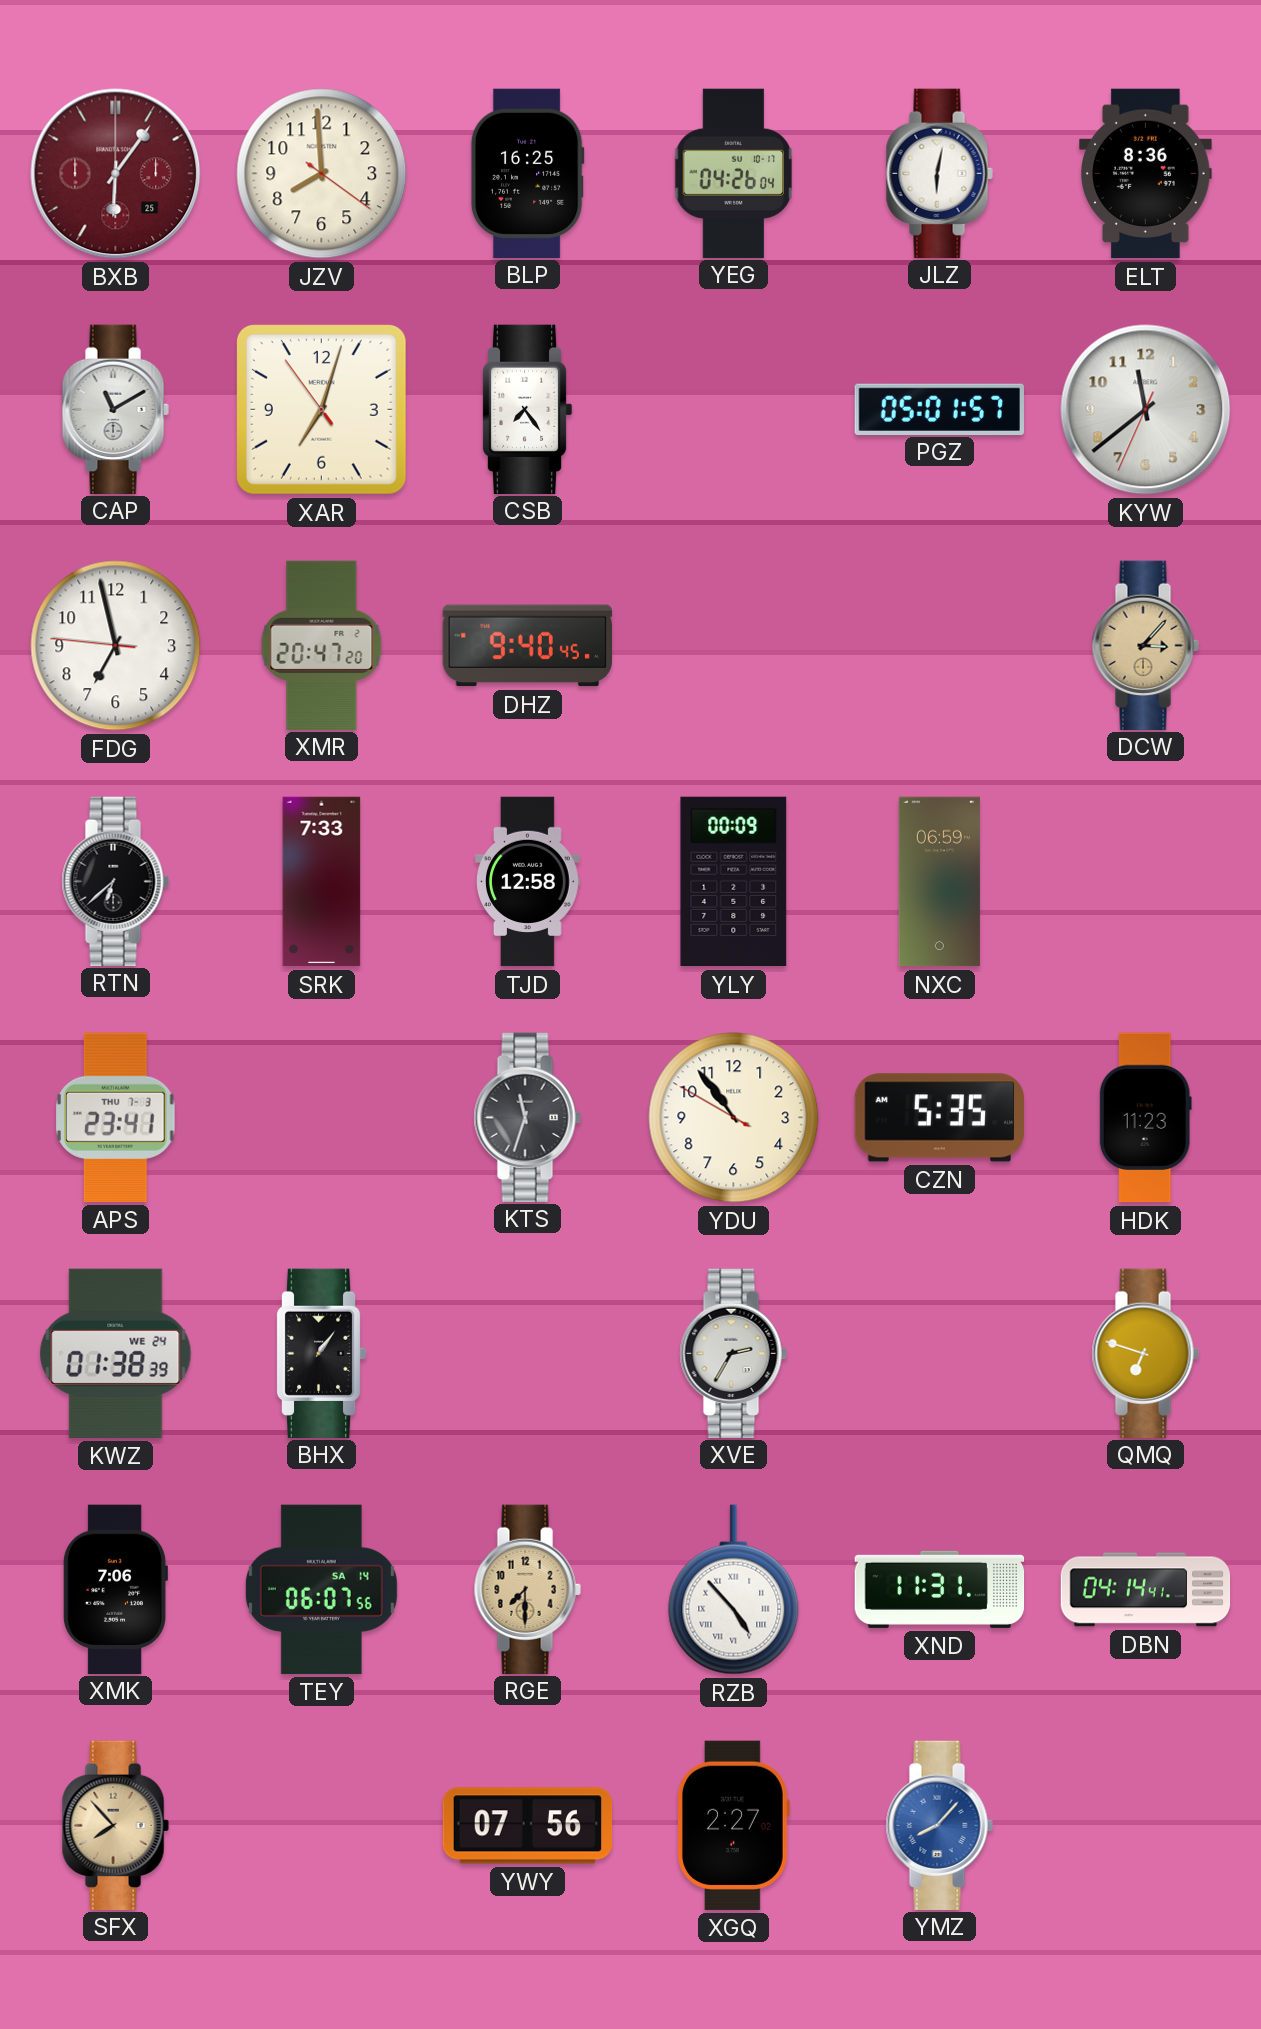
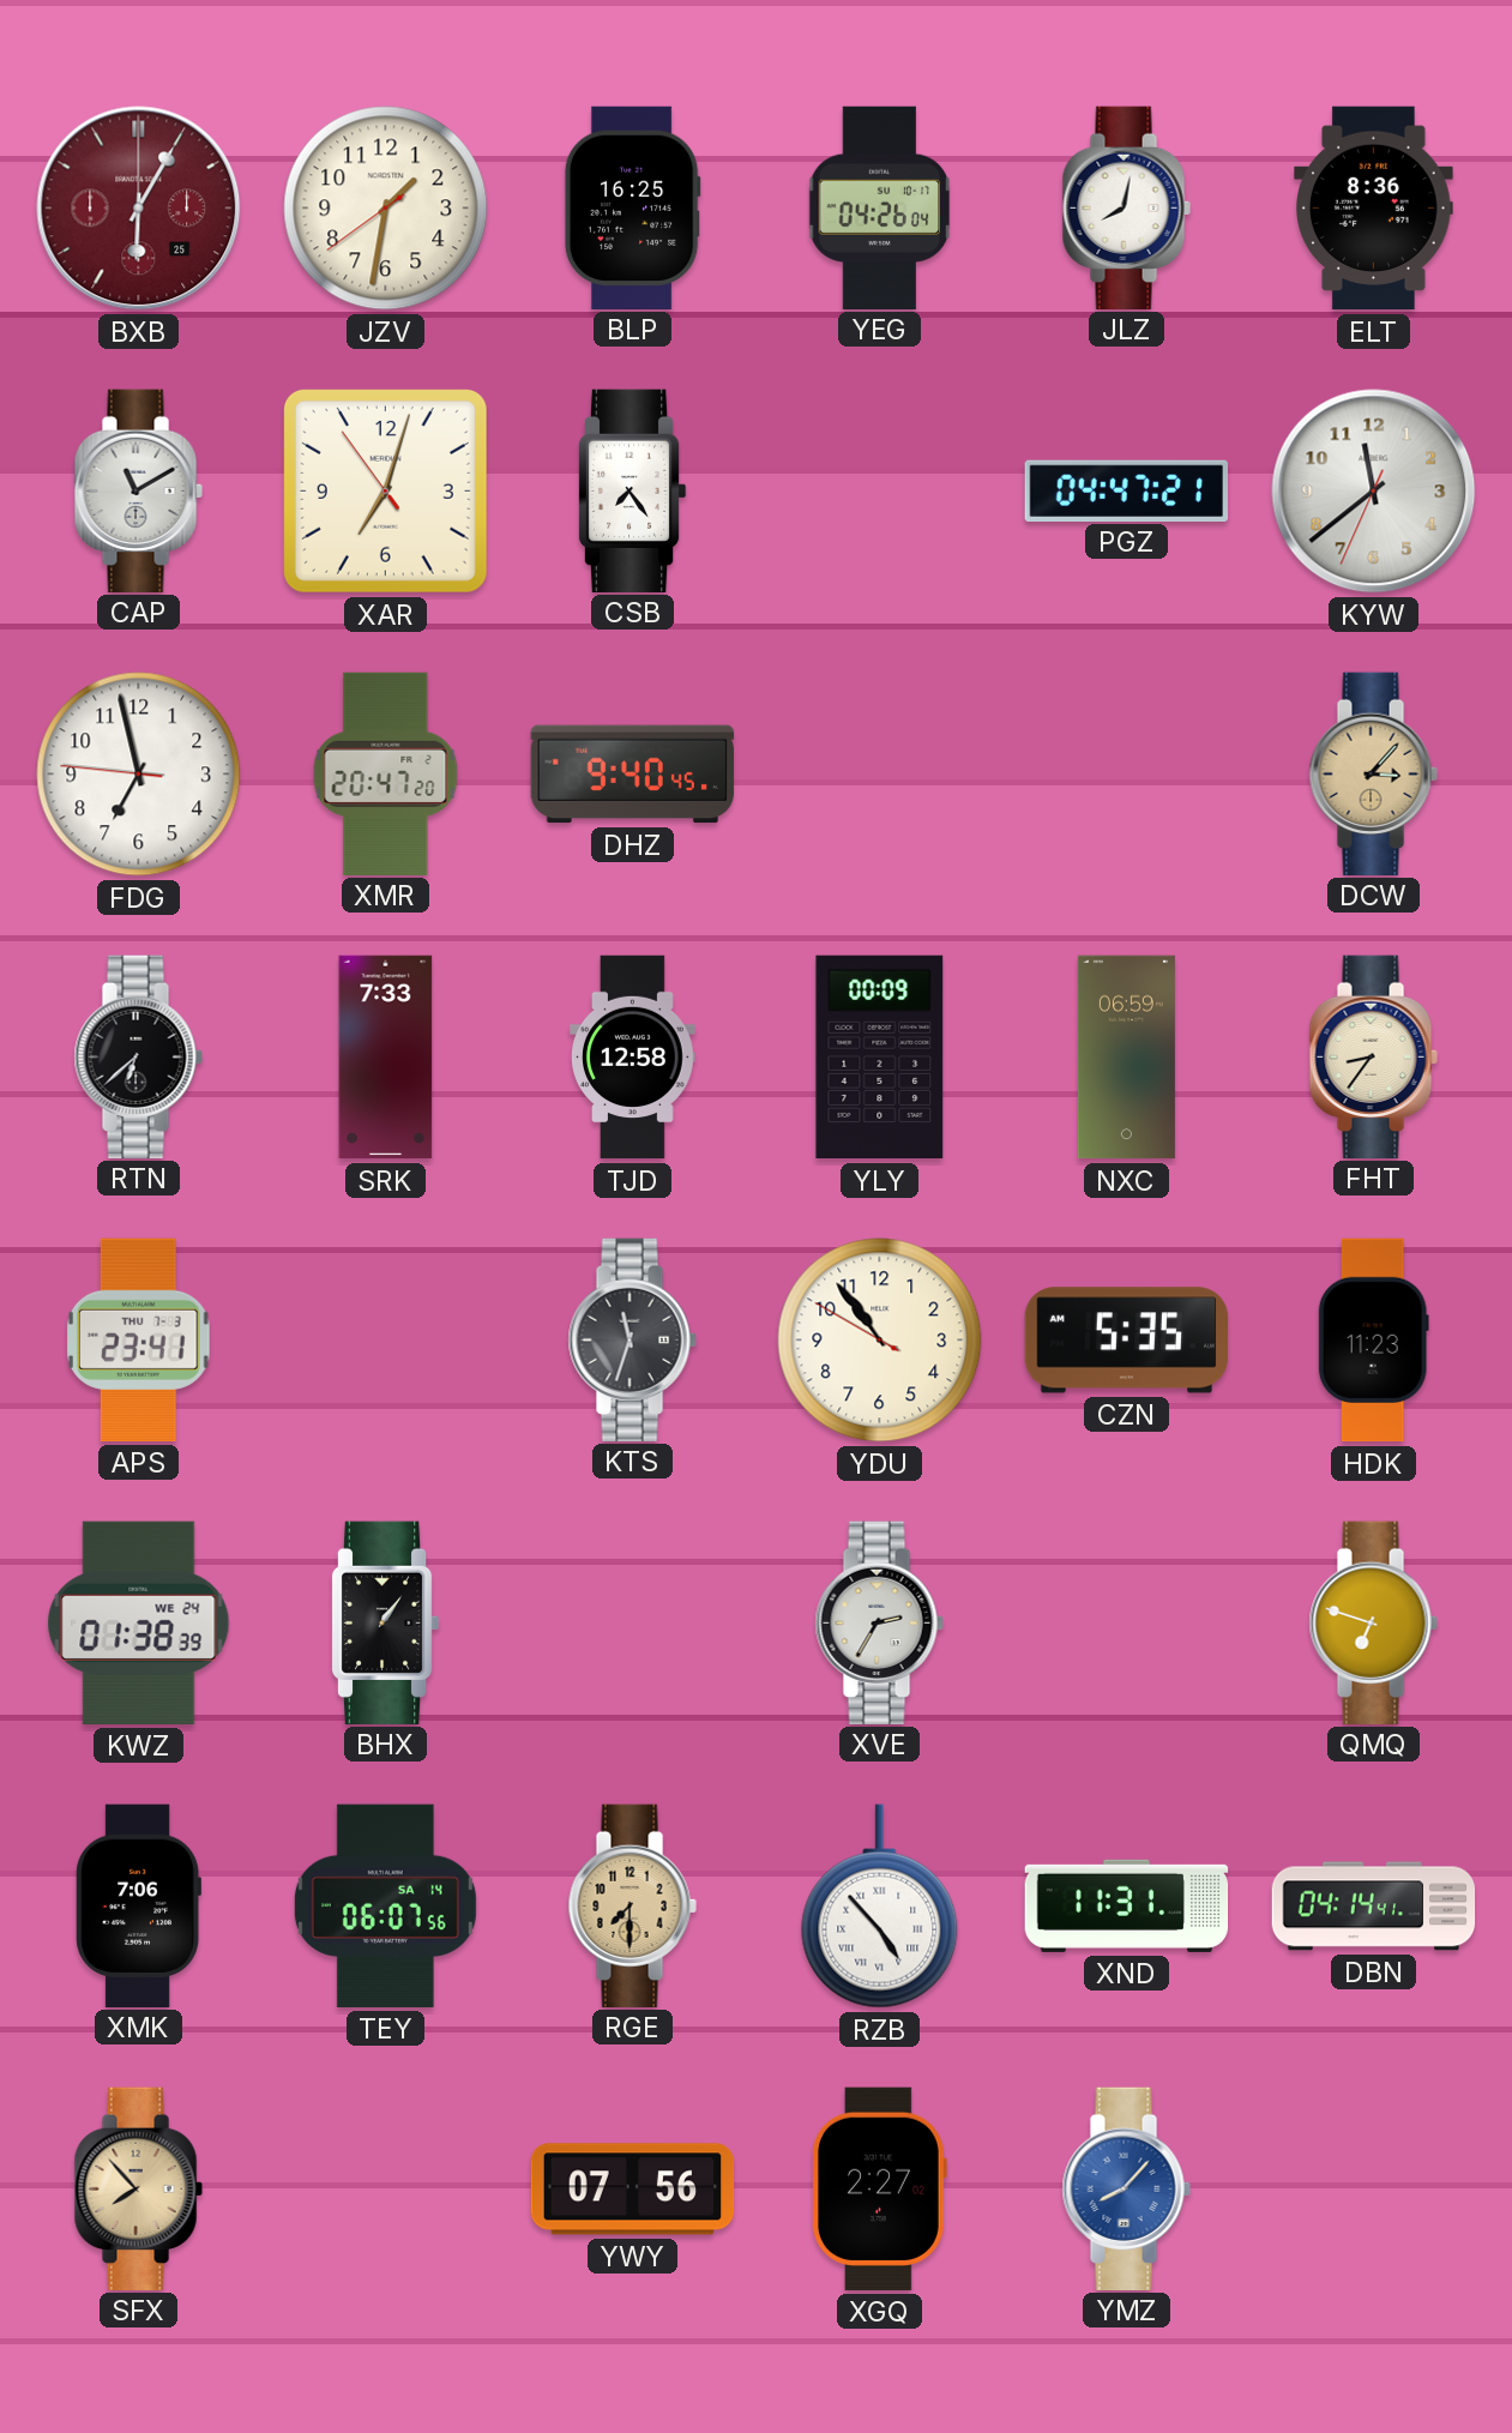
BXB: 6:06 -> 6:05 (139, 209)
JZV: 7:59 -> 1:31 (386, 209)
JLZ: 6:02 -> 8:02 (1126, 207)
PGZ: 05:01 -> 04:47 (1126, 490)
FHT: none -> 8:36 (1373, 1056)
